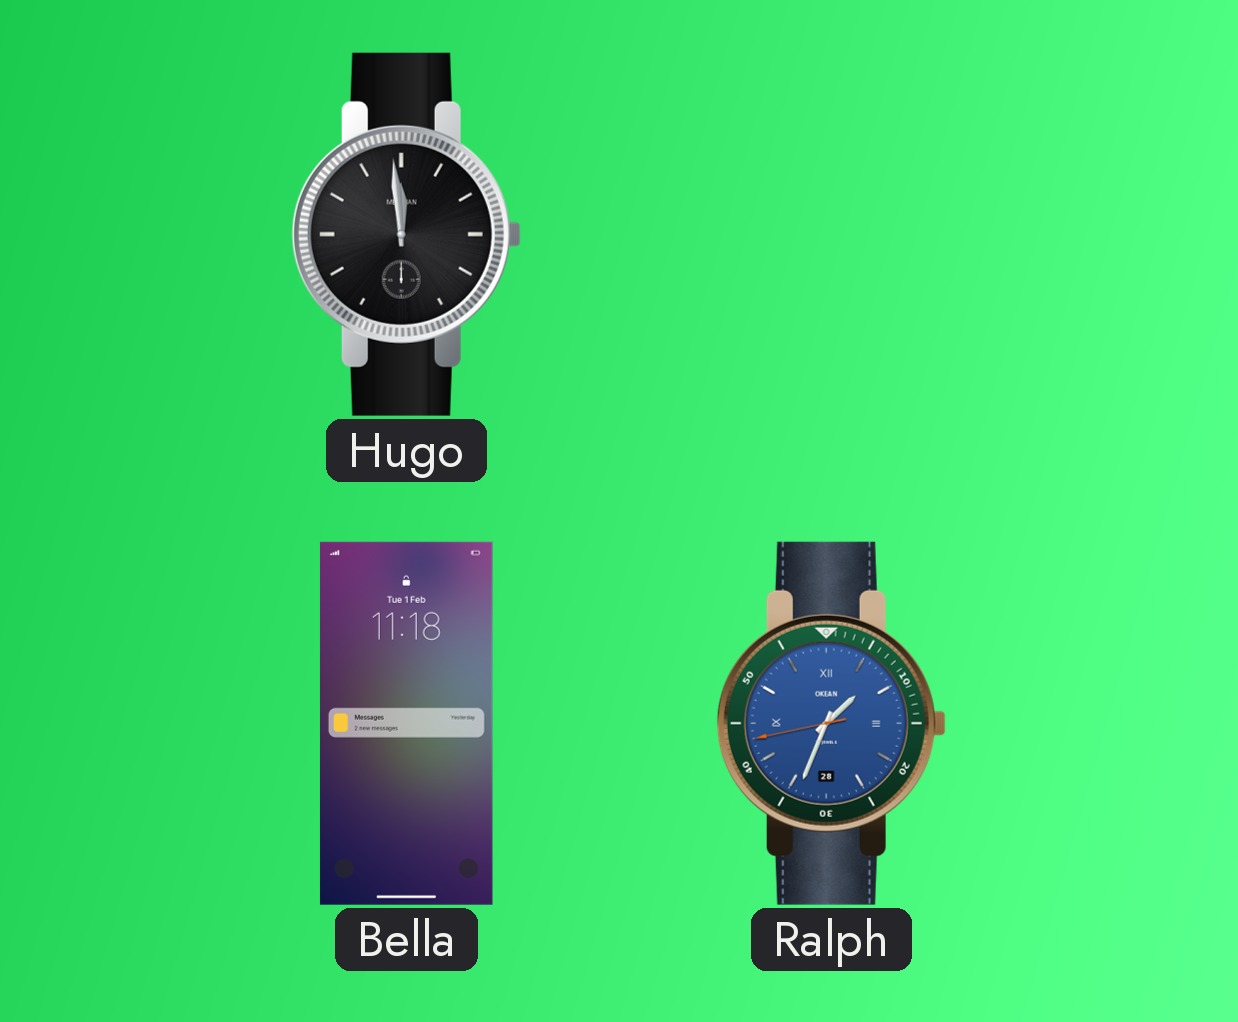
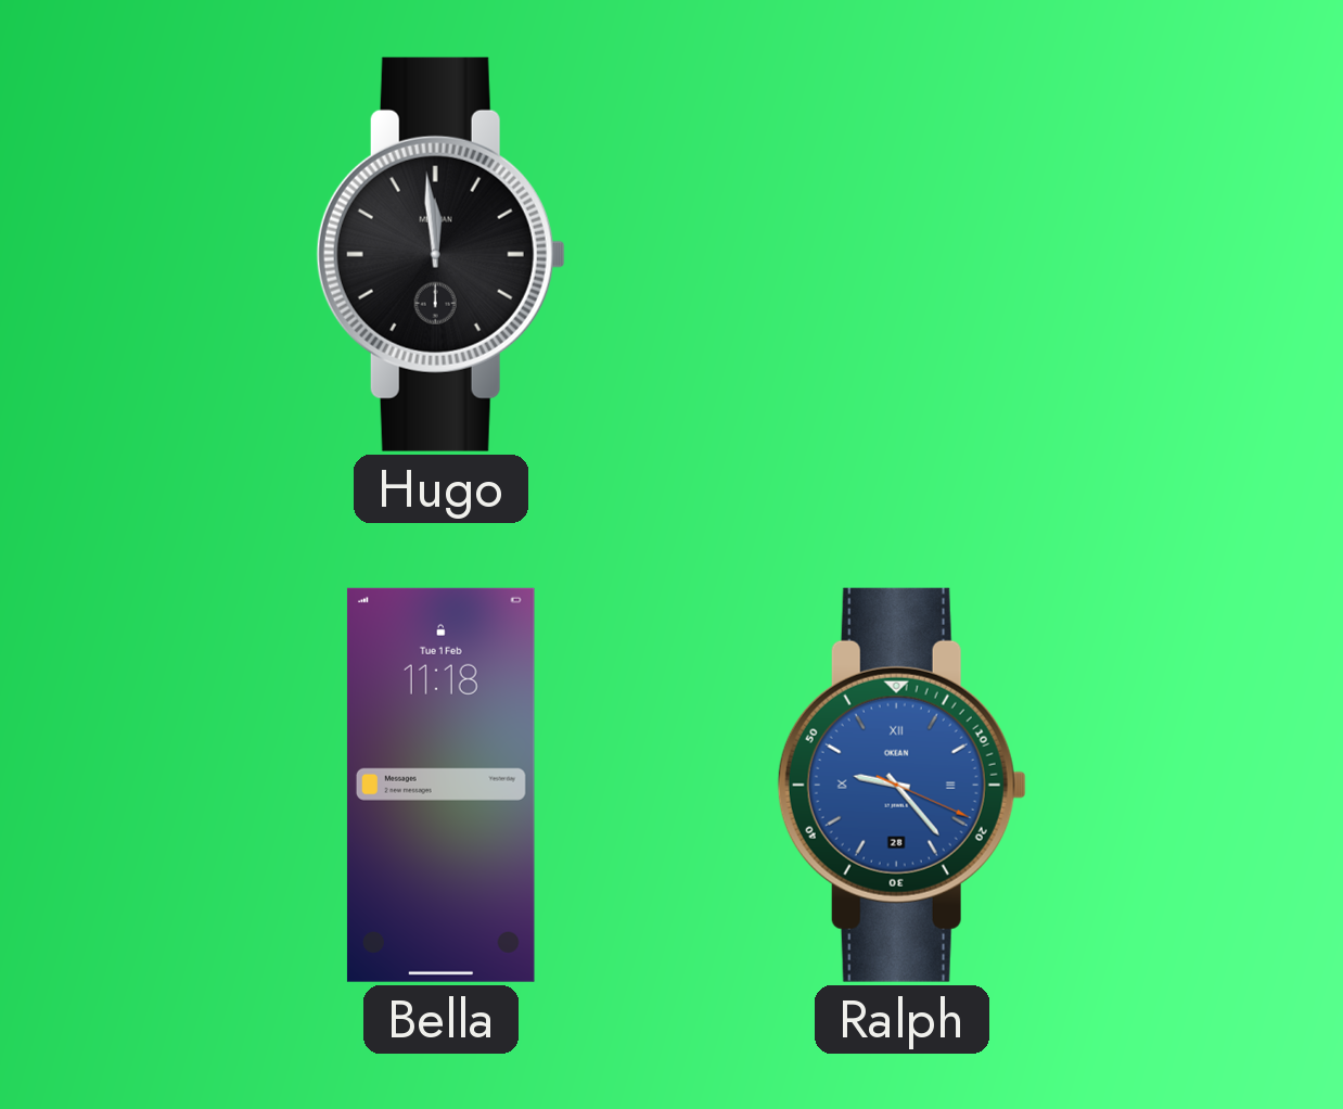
Ralph: 1:33 -> 9:23 (901, 785)
